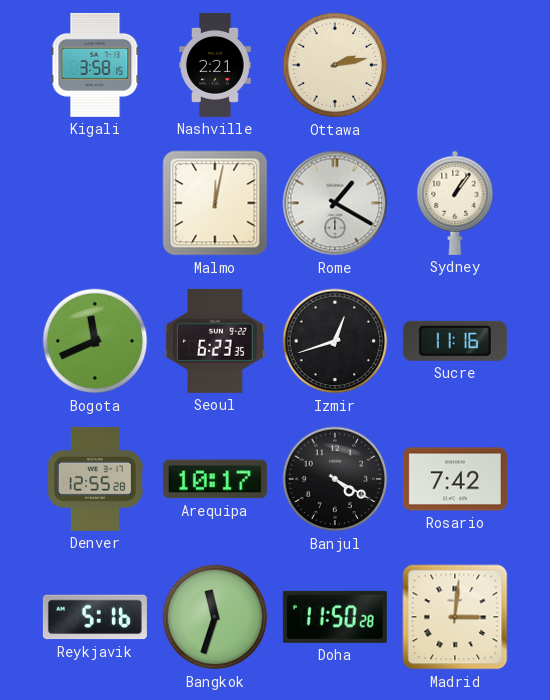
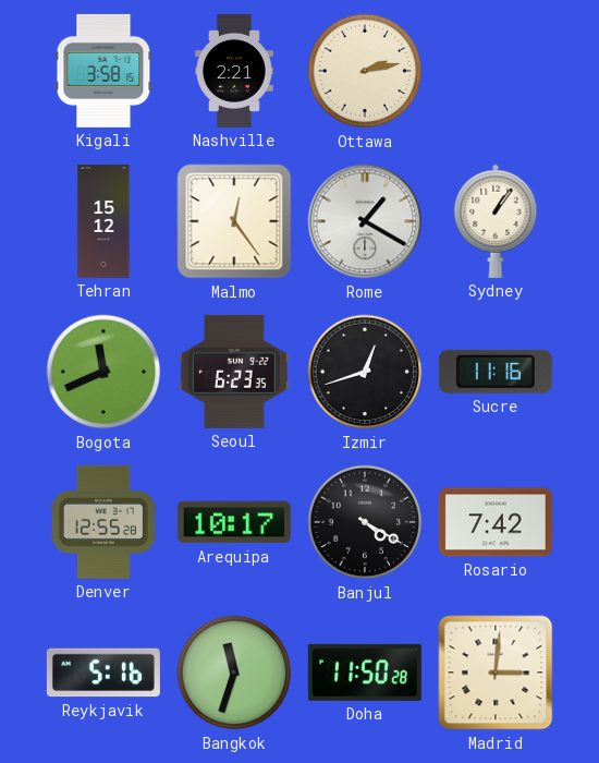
Tehran: none -> 15:12 (103, 221)
Malmo: 12:02 -> 12:24 (234, 221)
